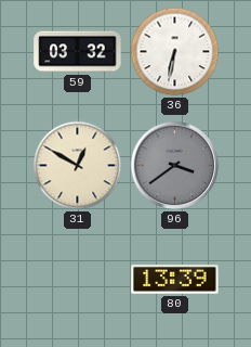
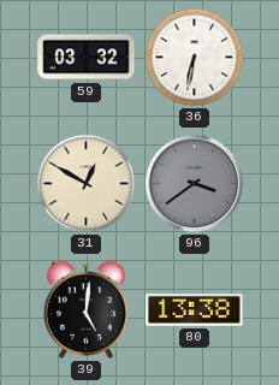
39: none -> 5:01 (87, 309)
80: 13:39 -> 13:38 (195, 310)
